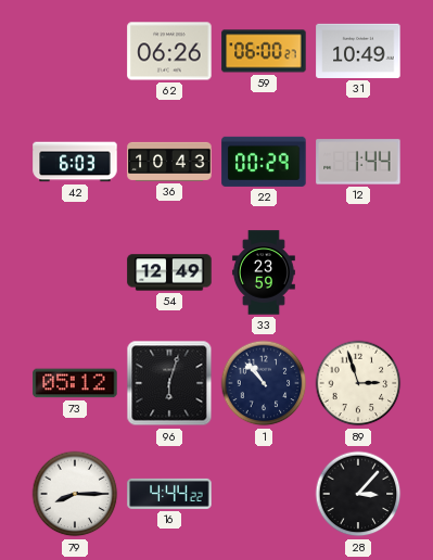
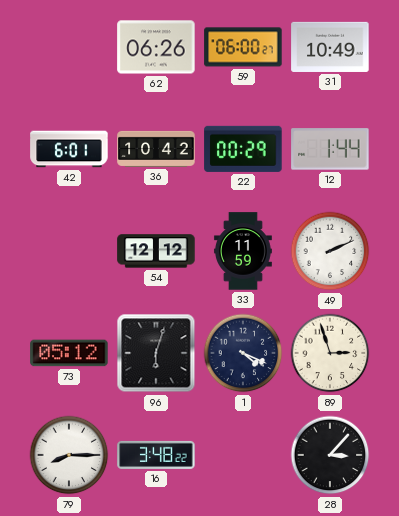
42: 6:03 -> 6:01 (69, 149)
36: 10:43 -> 10:42 (156, 149)
54: 12:49 -> 12:12 (156, 251)
33: 23:59 -> 11:59 (243, 251)
49: none -> 2:11 (330, 251)
1: 10:53 -> 4:19 (243, 353)
16: 4:44 -> 3:48 (156, 455)
